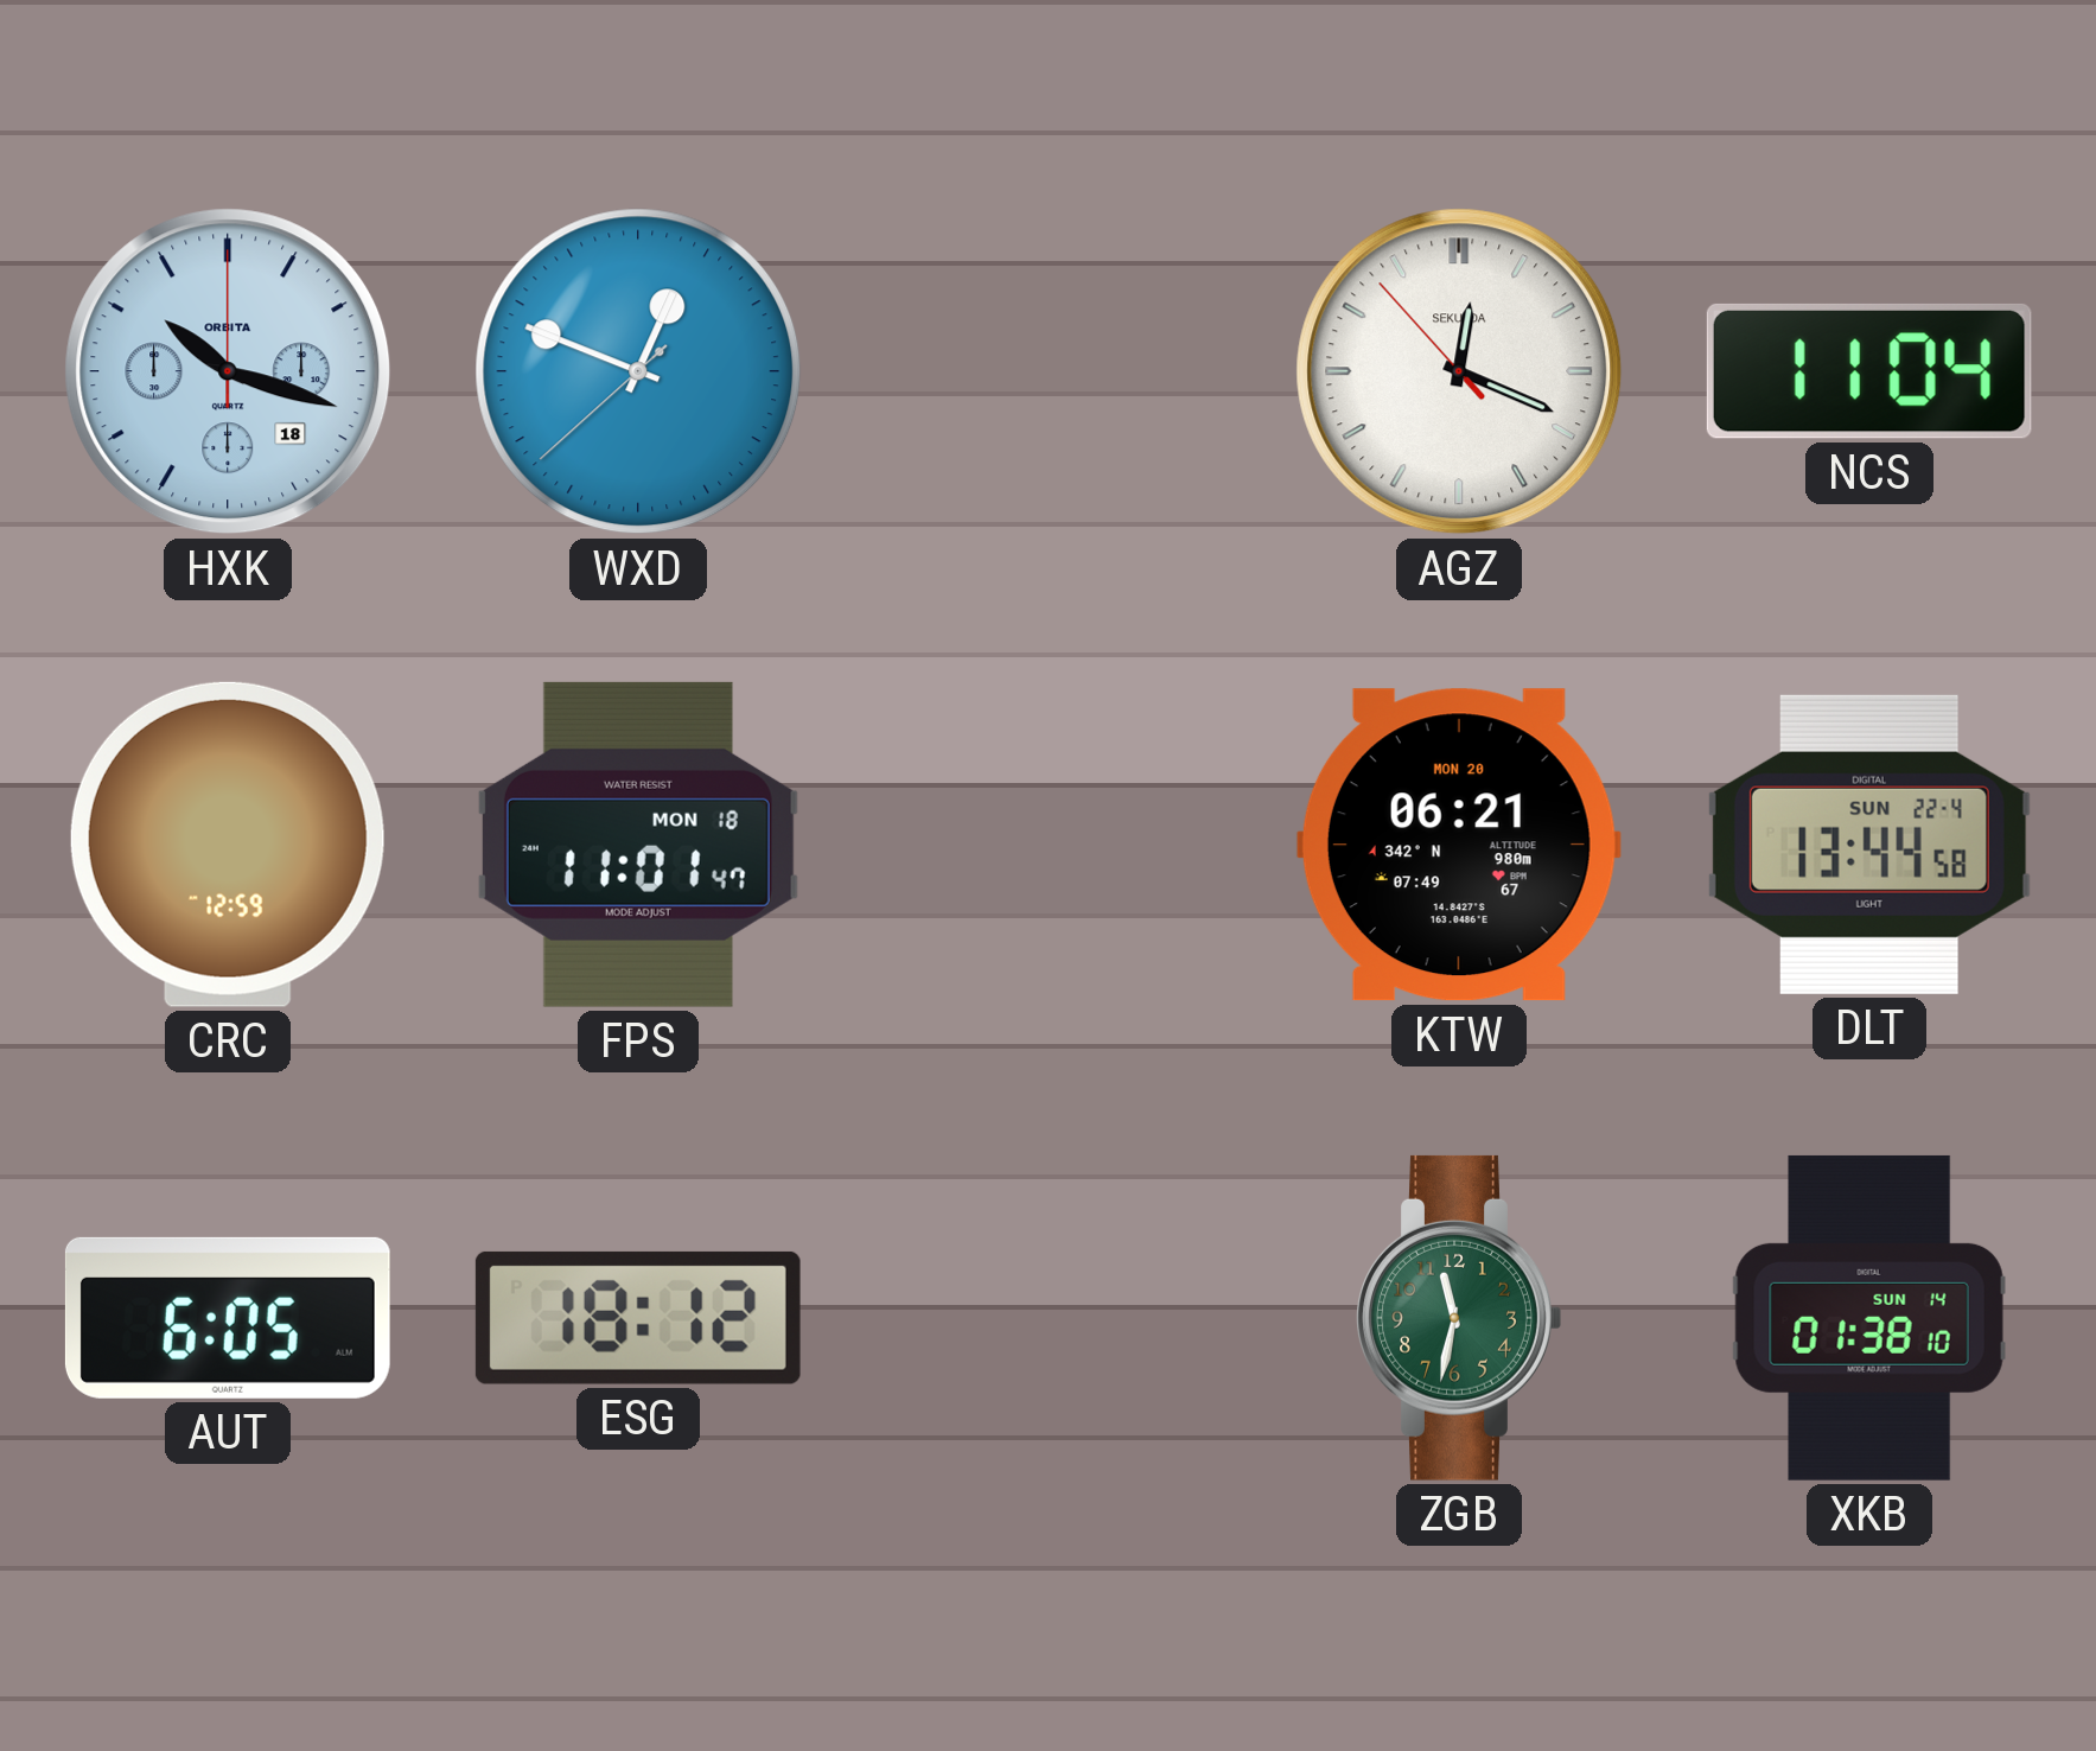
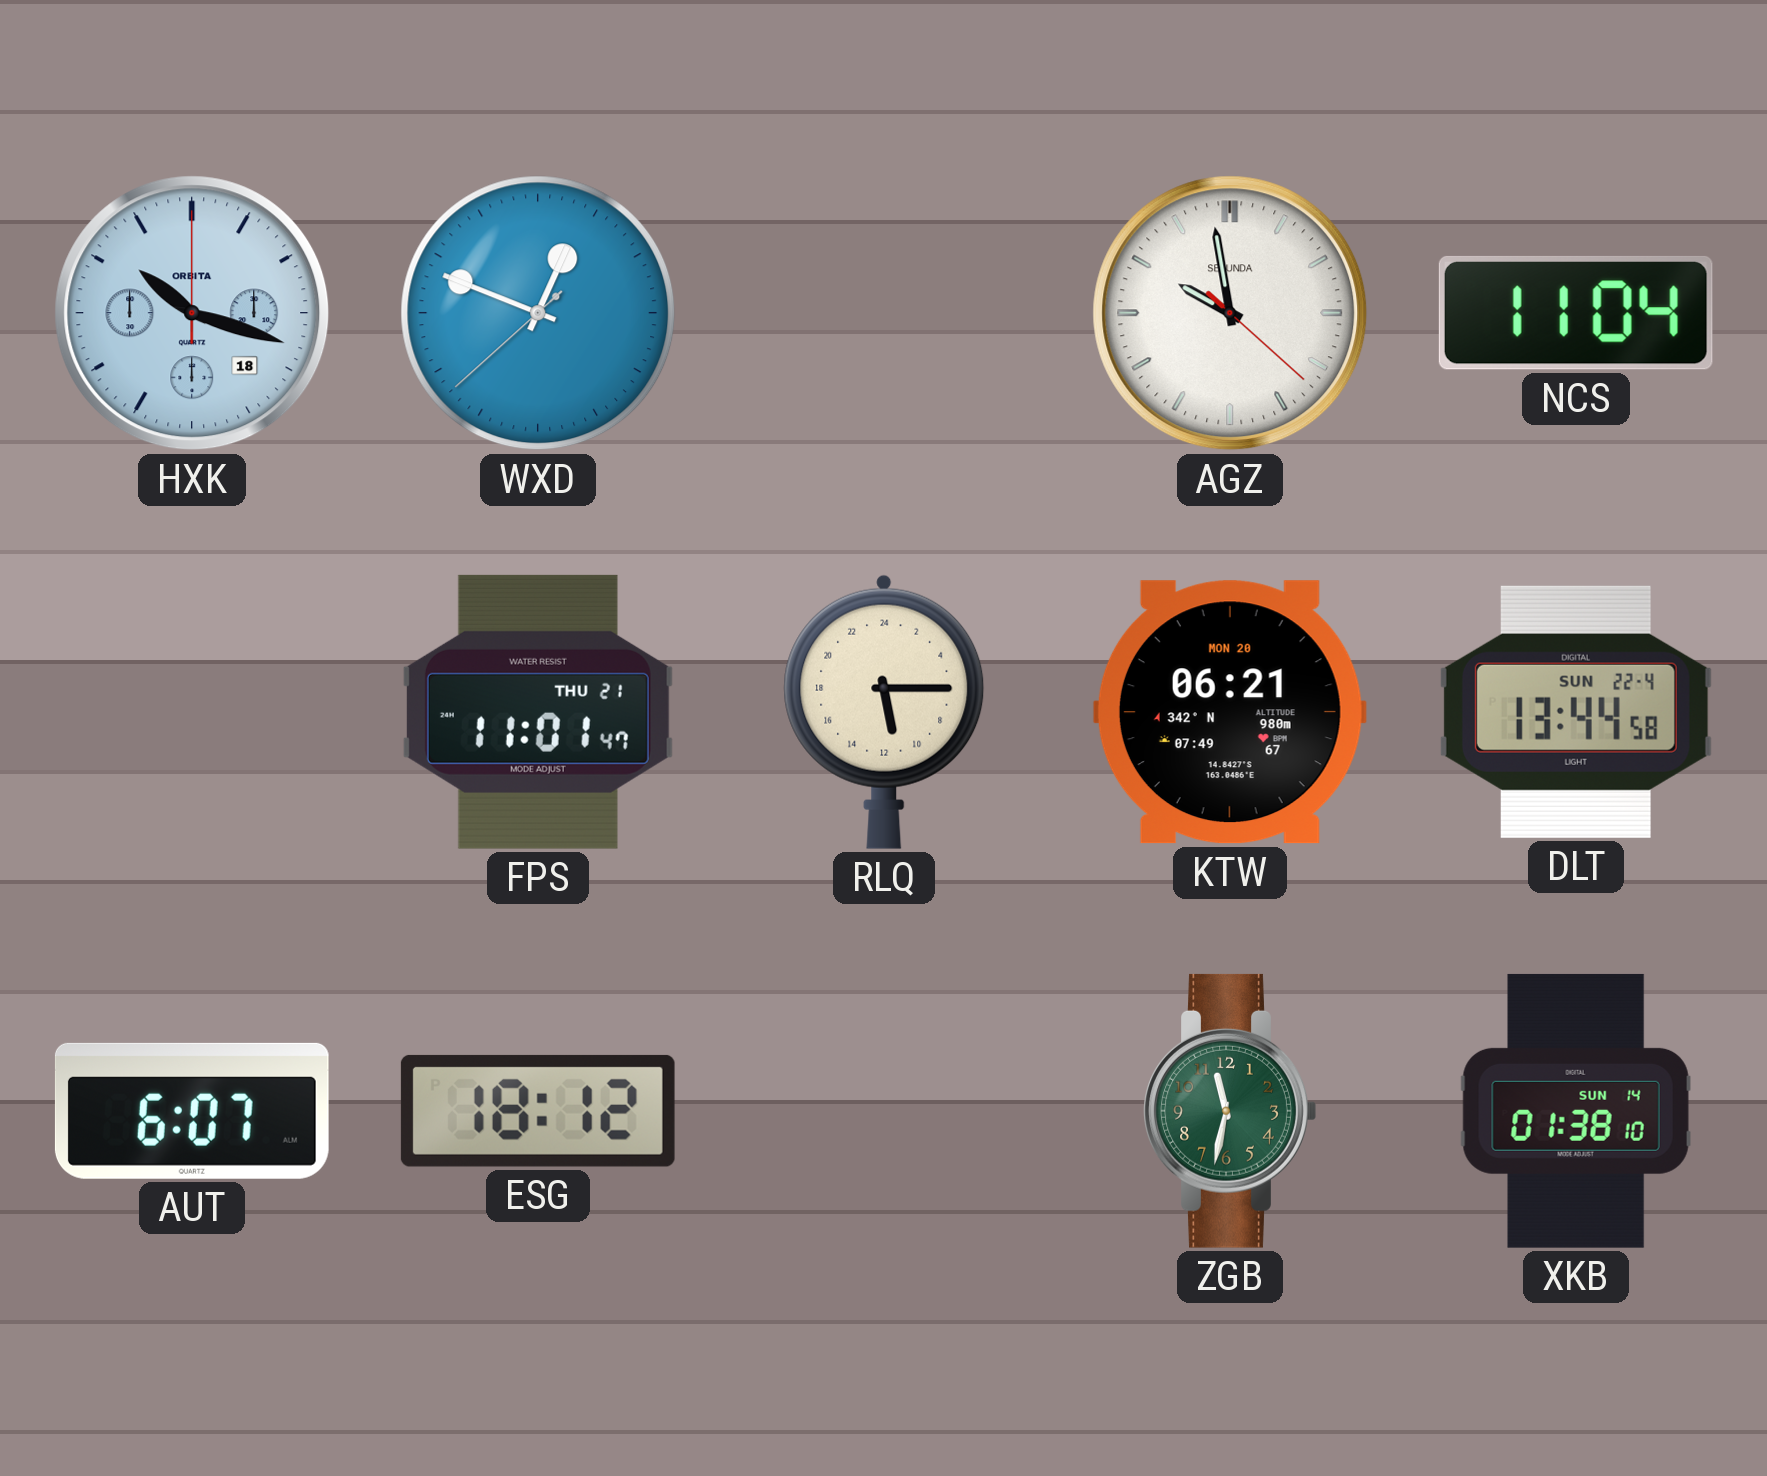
AGZ: 12:18 -> 9:58 (1230, 313)
CRC: 12:59 -> none (228, 845)
FPS date: MON 18 -> THU 21 (538, 712)
RLQ: none -> 11:15 (884, 712)
AUT: 6:05 -> 6:07 (192, 1111)
